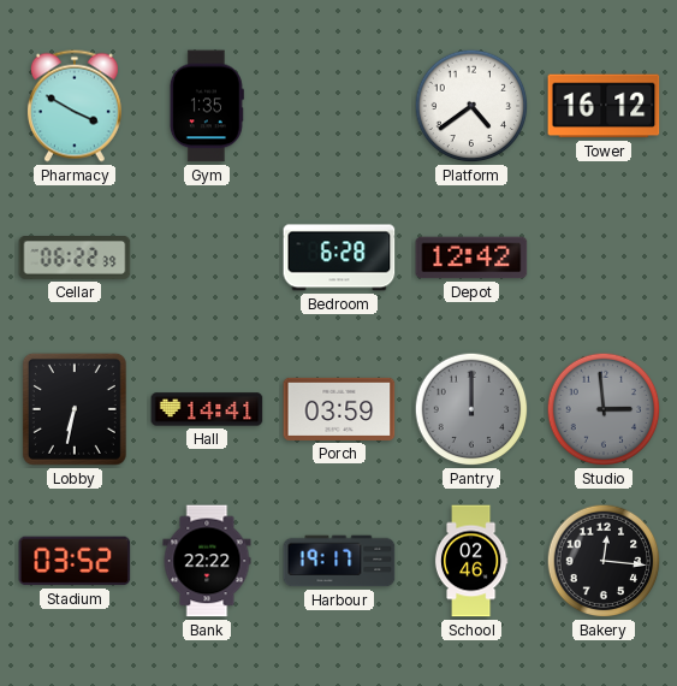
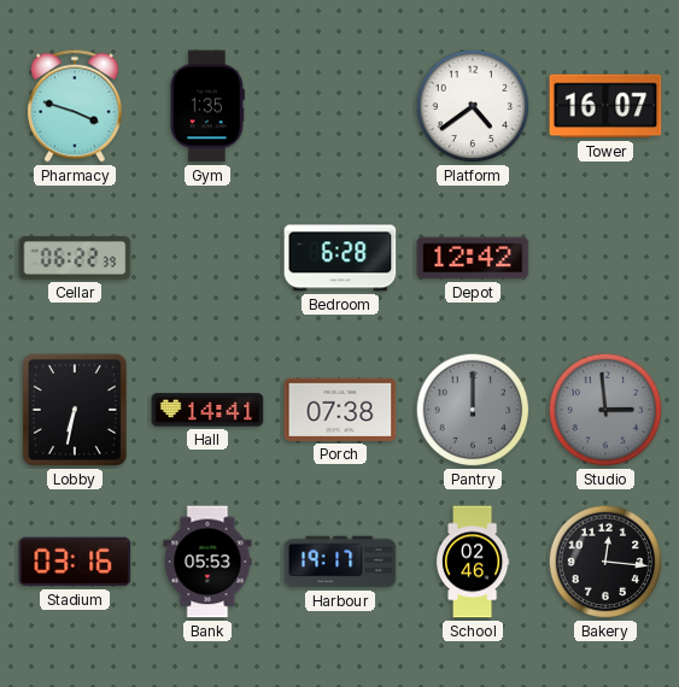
Pharmacy: 3:50 -> 3:48 (75, 106)
Tower: 16:12 -> 16:07 (605, 106)
Porch: 03:59 -> 07:38 (340, 410)
Stadium: 03:52 -> 03:16 (75, 562)
Bank: 22:22 -> 05:53 (207, 562)
